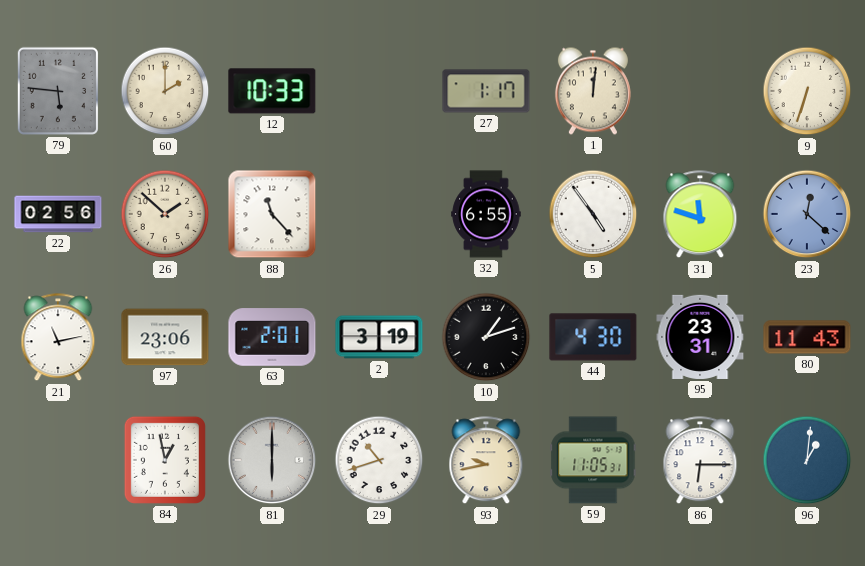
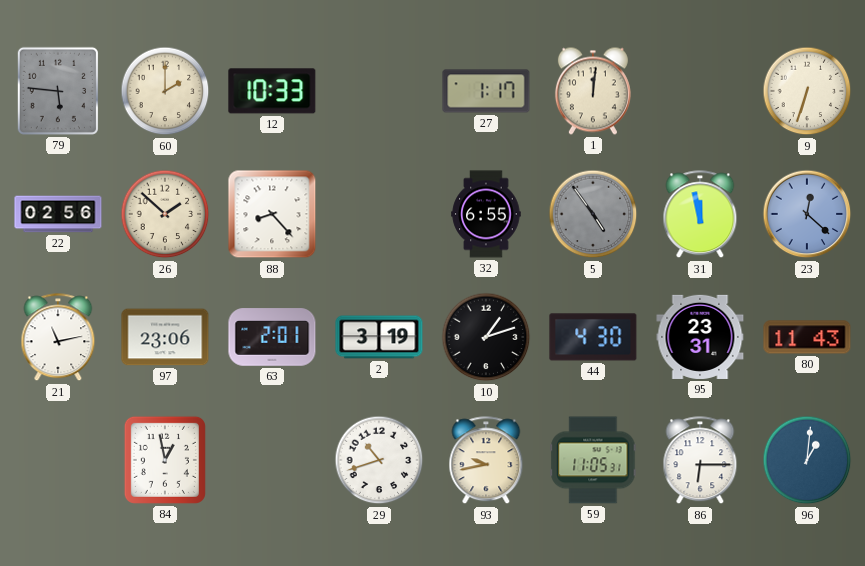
88: 11:23 -> 8:23 (272, 214)
5 dial: white -> grey (593, 214)
31: 11:48 -> 11:58 (700, 215)
81: 6:00 -> none (272, 460)
